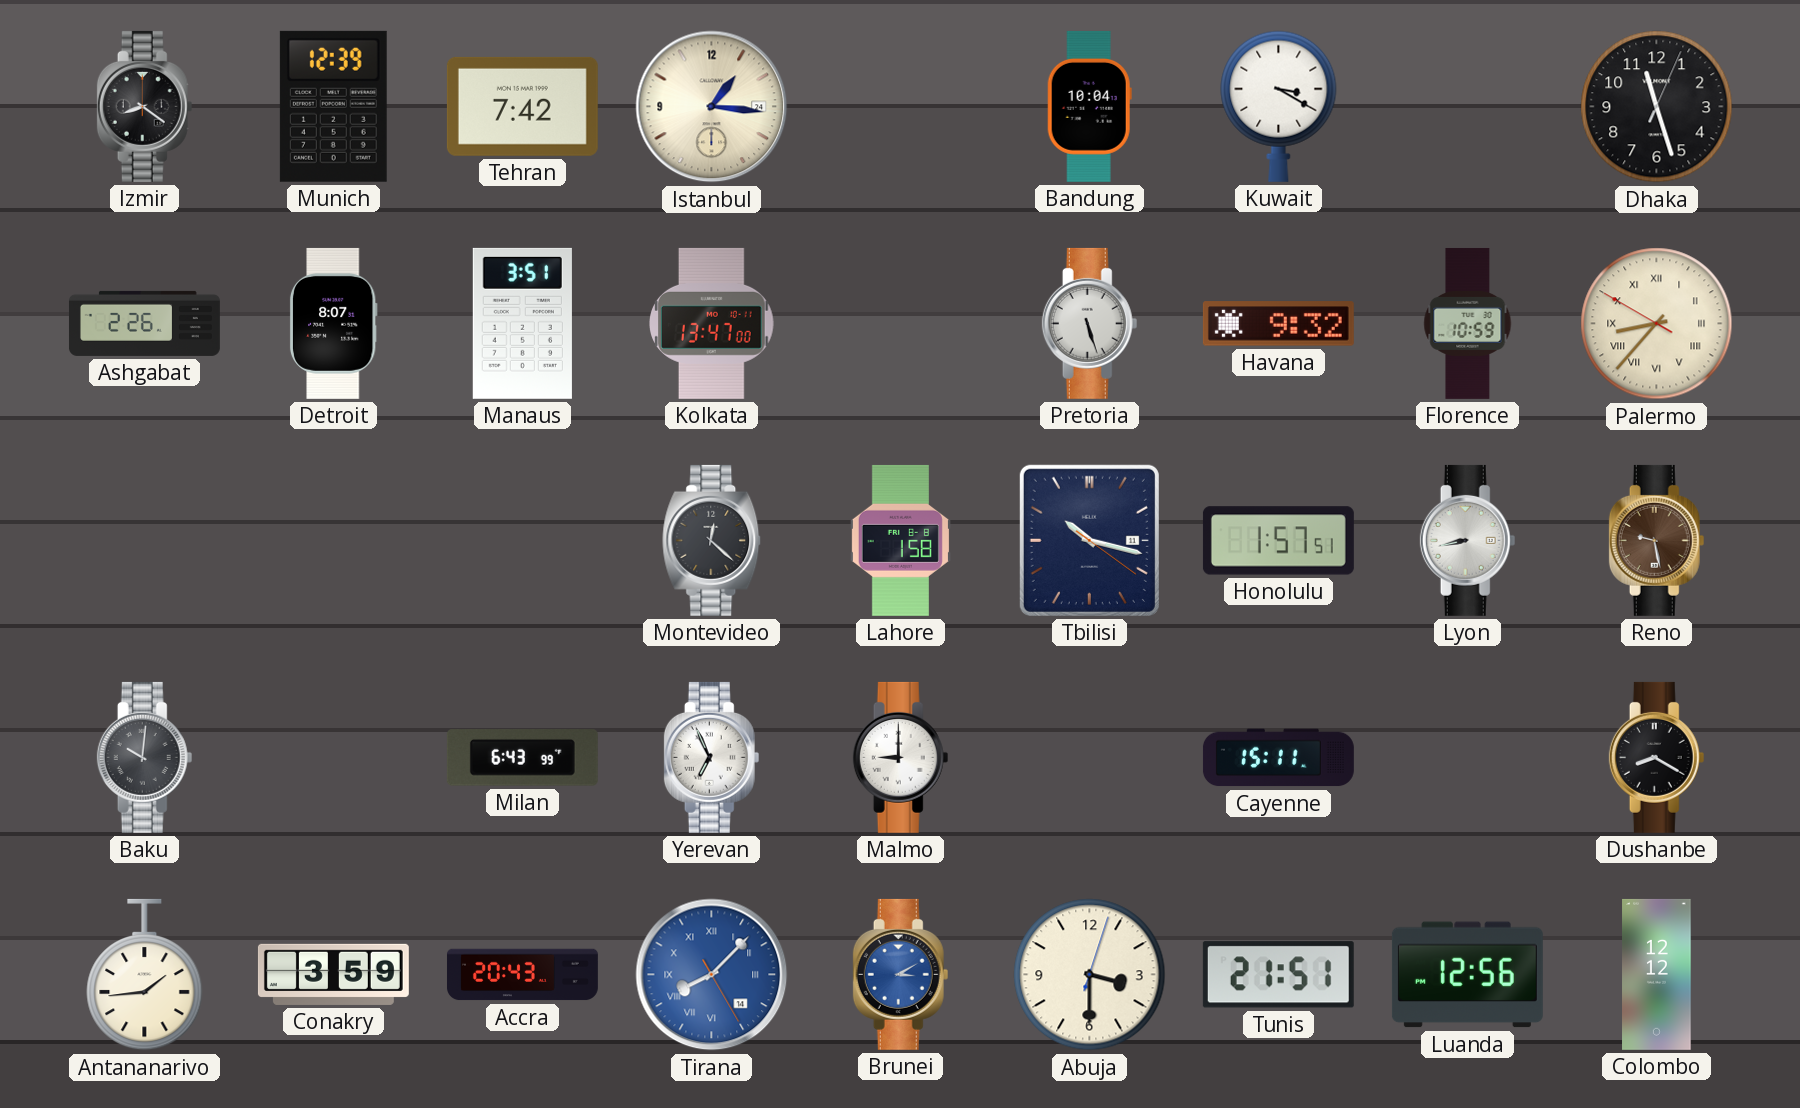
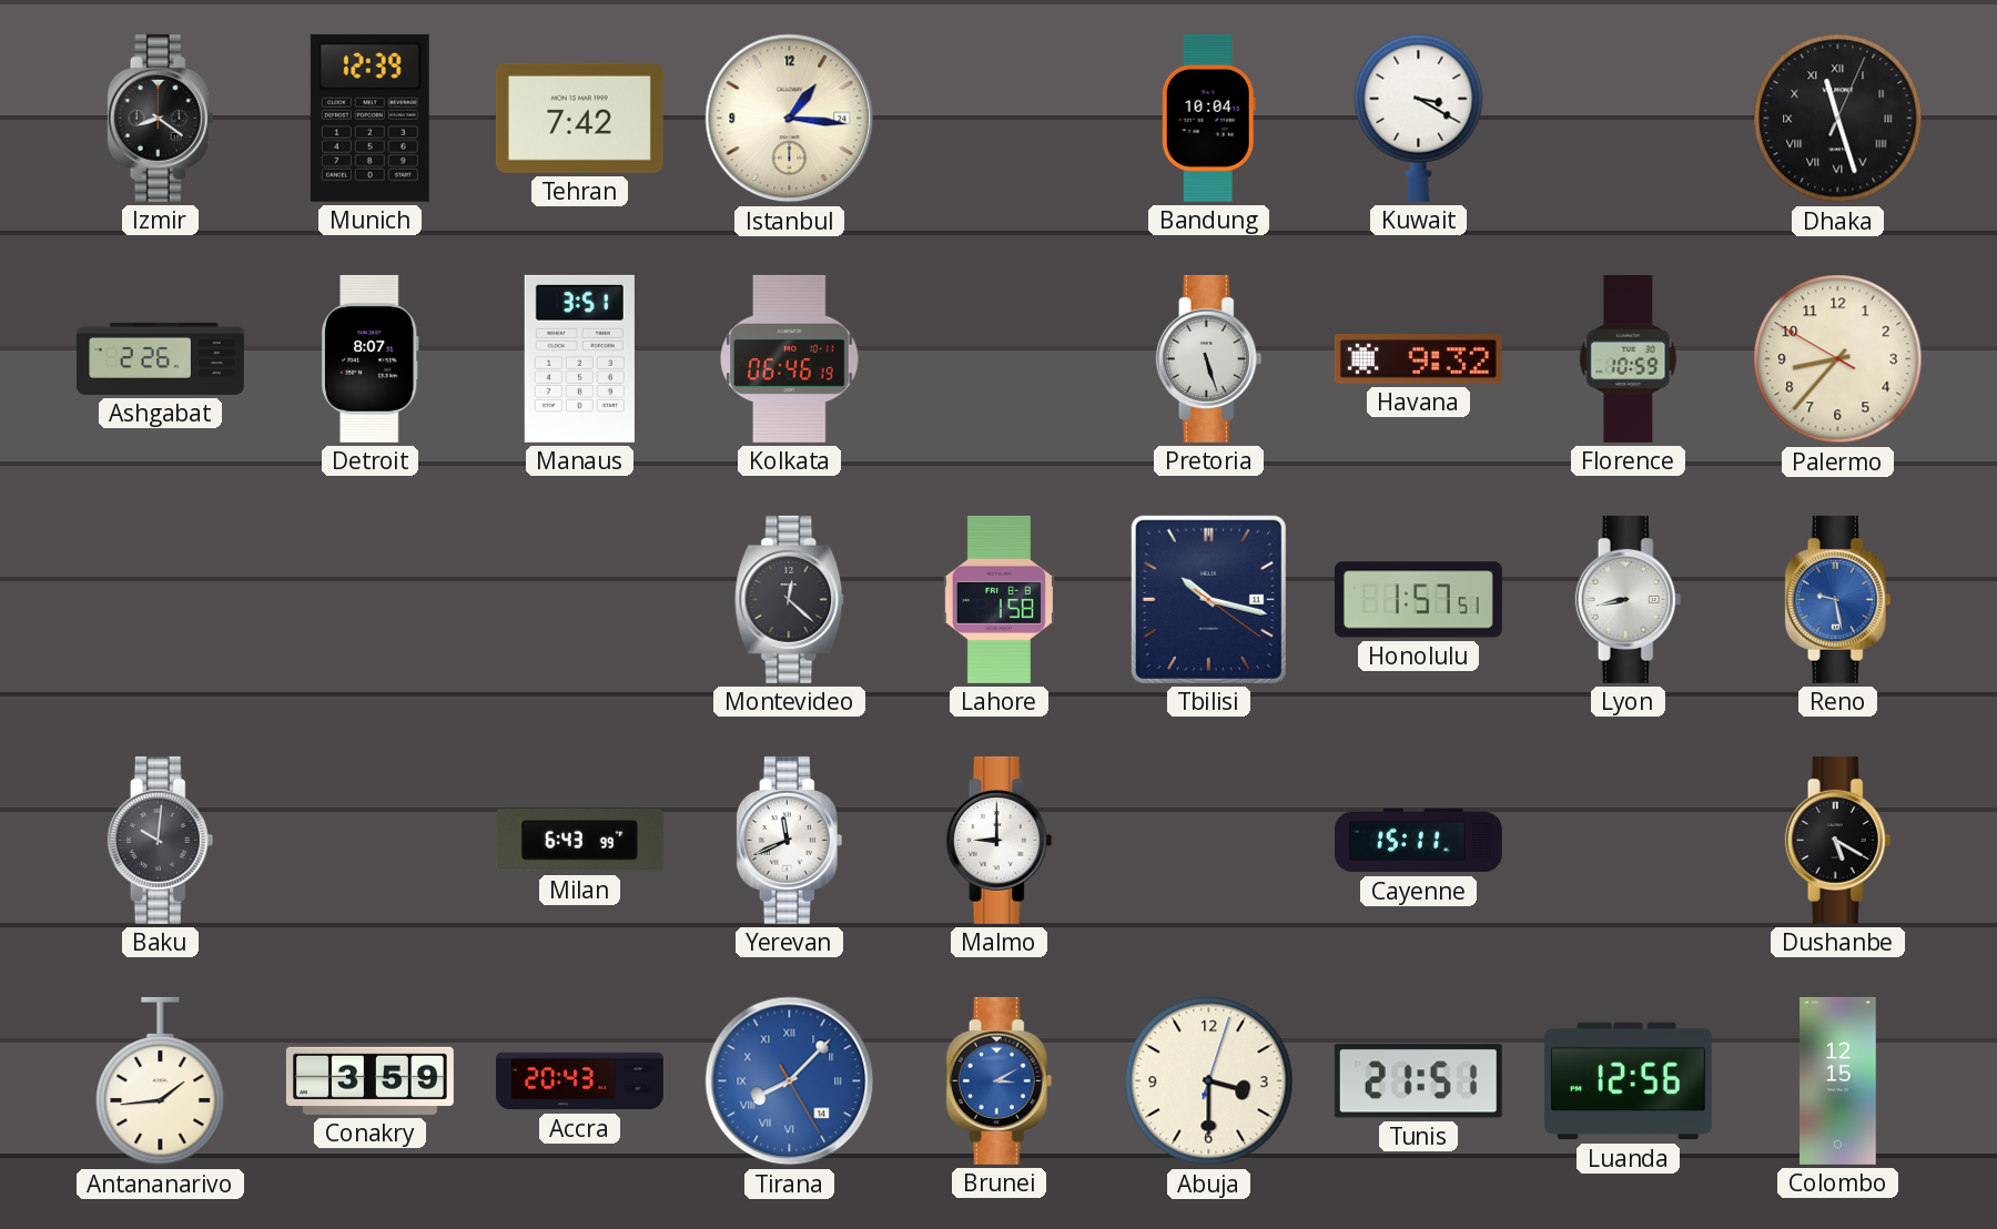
Dhaka numerals: Arabic -> Roman (1838, 119)
Kolkata: 13:47 -> 06:46 (790, 358)
Palermo numerals: Roman -> Arabic (1838, 359)
Reno dial: brown -> blue (1838, 599)
Yerevan: 6:56 -> 11:41 (790, 840)
Dushanbe: 8:20 -> 5:20 (1838, 840)
Colombo: 12:12 -> 12:15 (1838, 1080)
